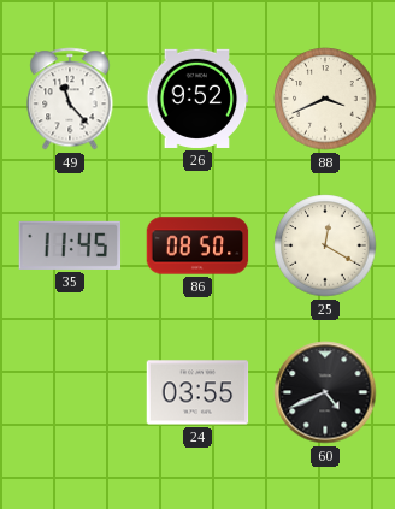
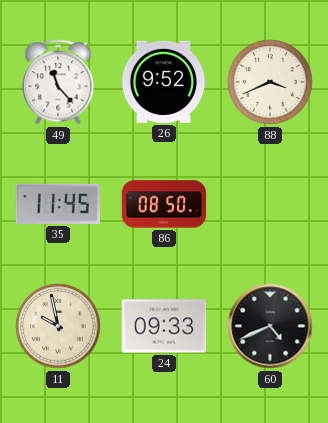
25: 12:20 -> none (325, 245)
11: none -> 9:58 (58, 326)
24: 03:55 -> 09:33 (164, 326)
